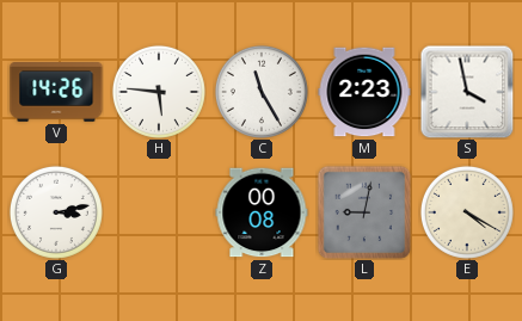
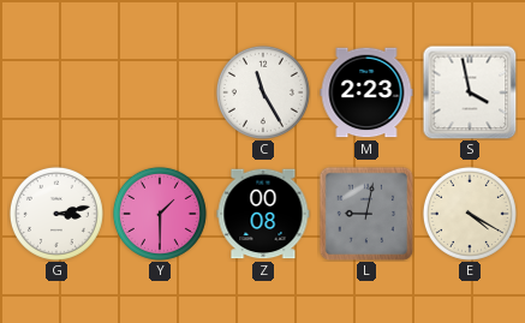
V: 14:26 -> none (56, 92)
H: 5:46 -> none (159, 92)
Y: none -> 1:30 (160, 214)
